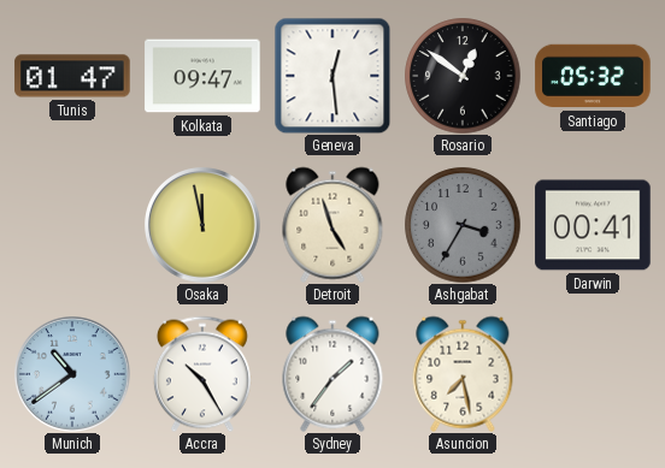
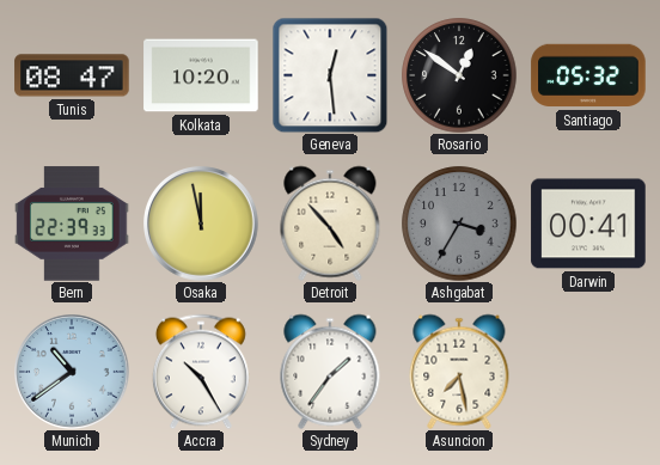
Tunis: 01:47 -> 08:47 (72, 75)
Kolkata: 09:47 -> 10:20 (201, 75)
Bern: none -> 22:39 (72, 224)
Detroit: 4:57 -> 4:53 (330, 224)
